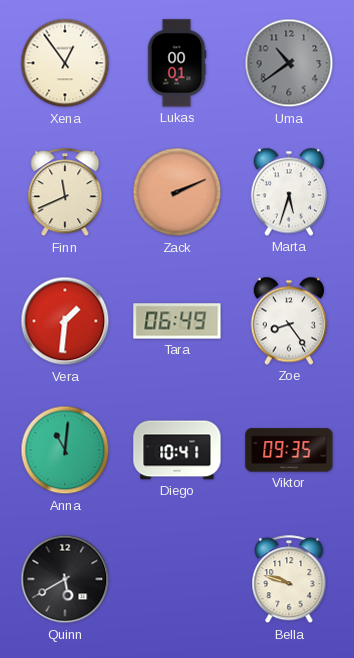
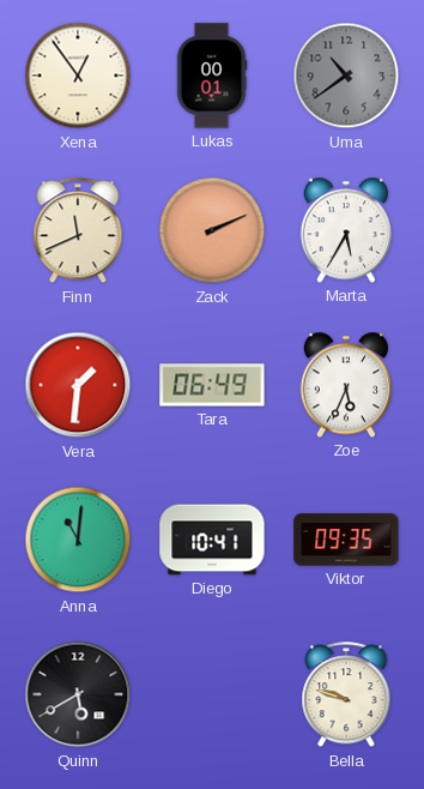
Marta: 5:33 -> 5:35 (345, 230)
Zoe: 8:24 -> 5:34 (345, 385)
